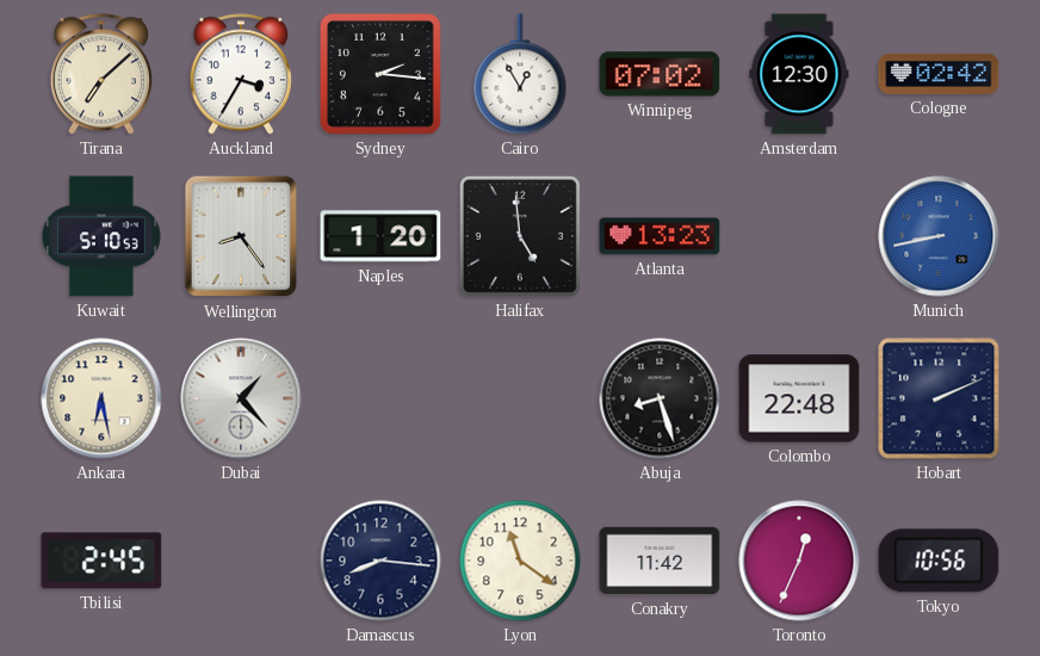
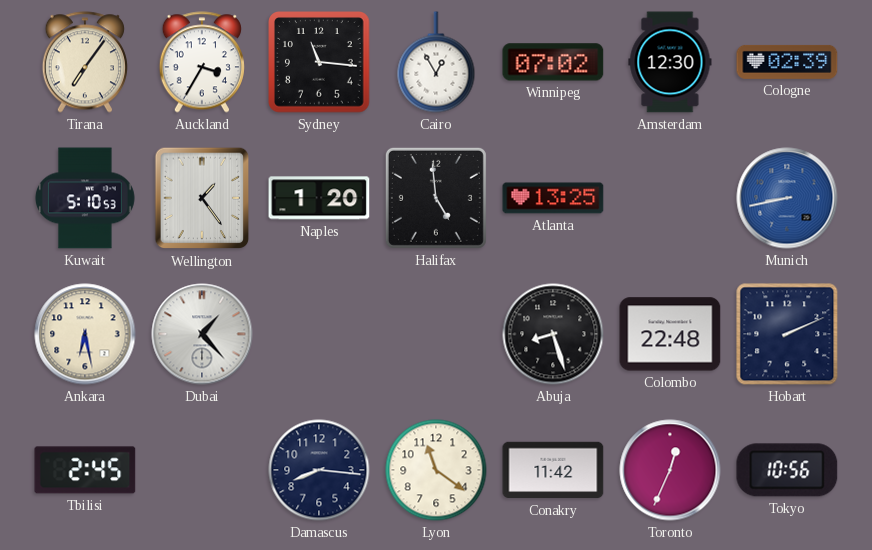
Tirana: 7:08 -> 7:06 (85, 62)
Sydney: 2:16 -> 11:16 (319, 62)
Cologne: 02:42 -> 02:39 (787, 62)
Wellington: 8:24 -> 1:24 (202, 198)
Atlanta: 13:23 -> 13:25 (553, 198)
